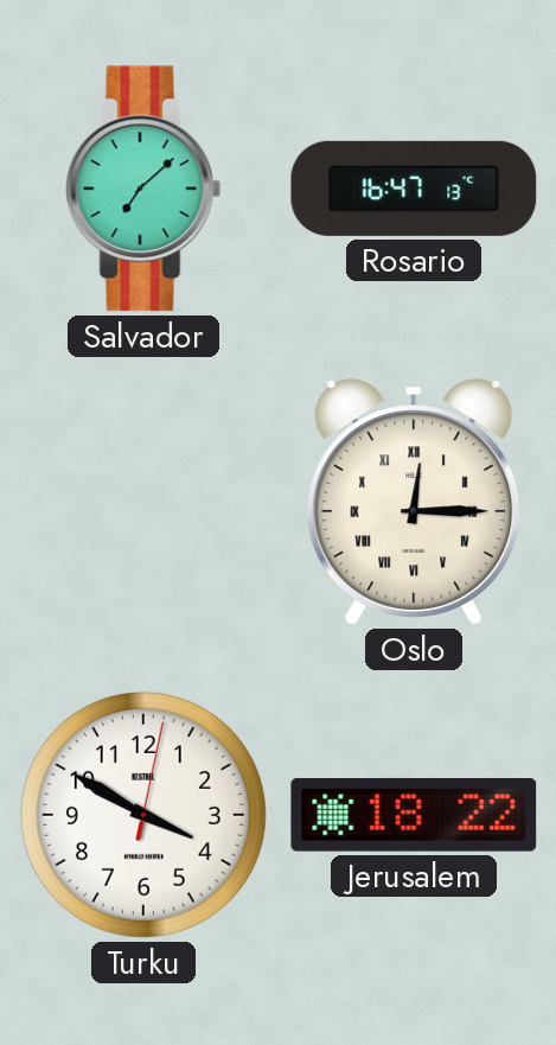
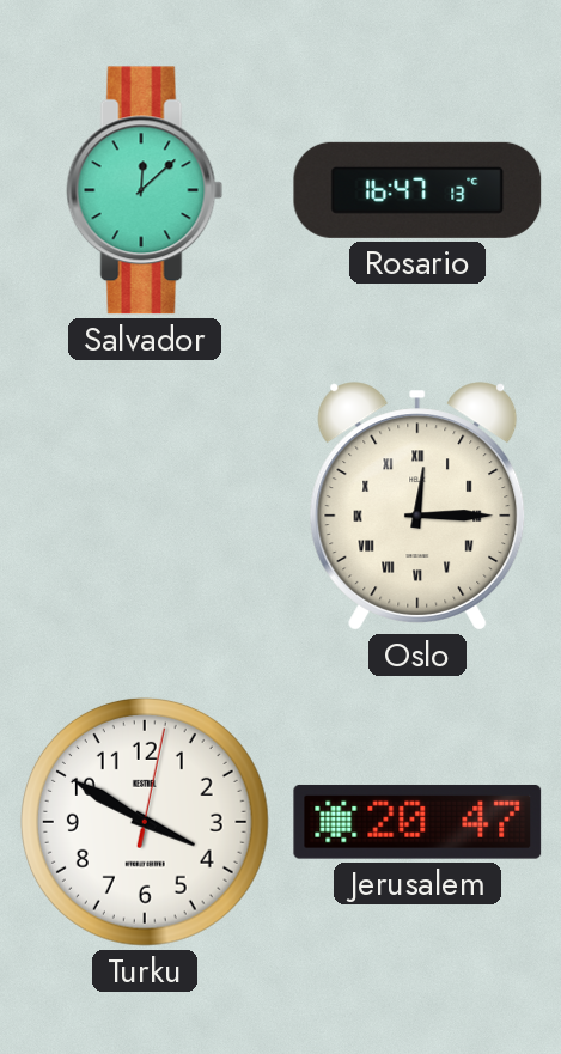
Salvador: 7:08 -> 12:08 (145, 190)
Jerusalem: 18:22 -> 20:47 (417, 822)
